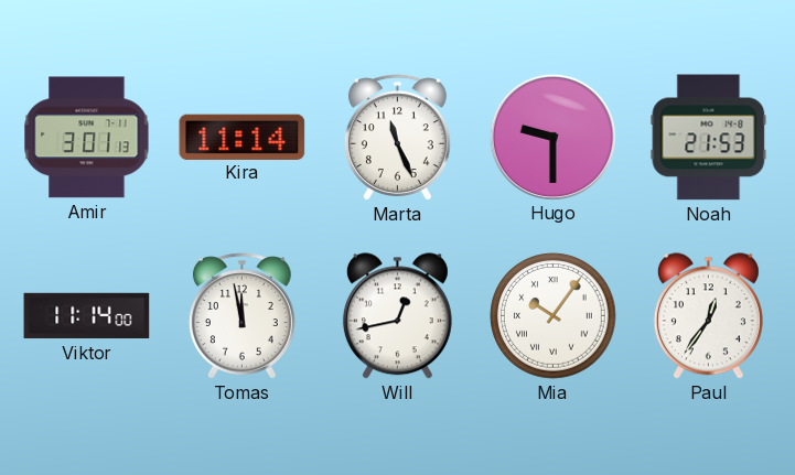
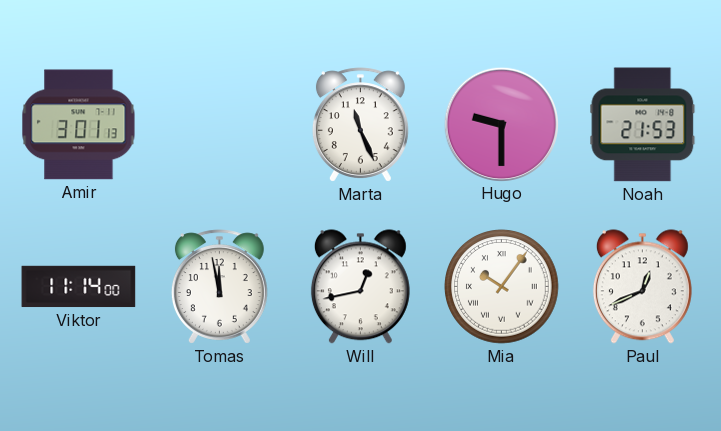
Kira: 11:14 -> none (243, 137)
Paul: 12:36 -> 12:41 (642, 287)
